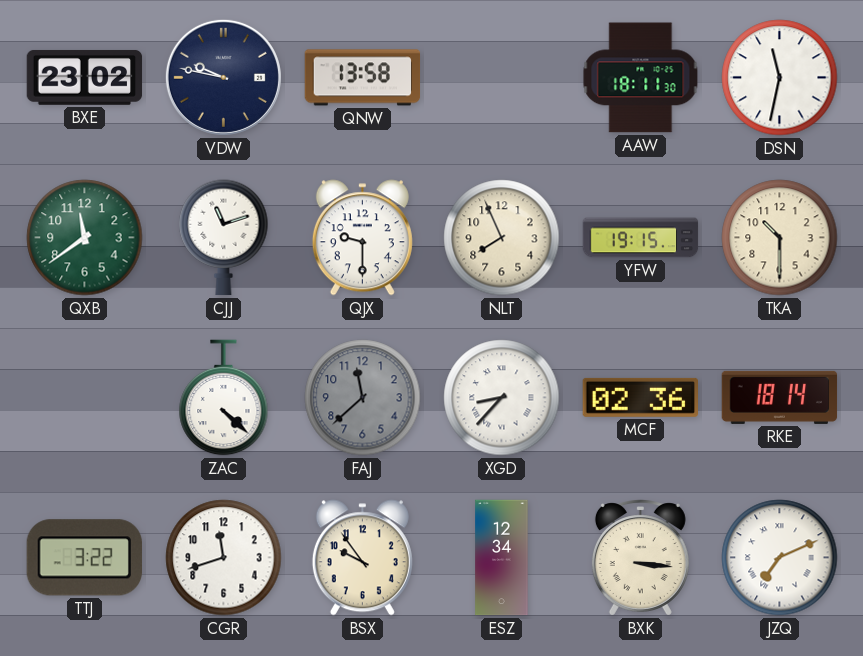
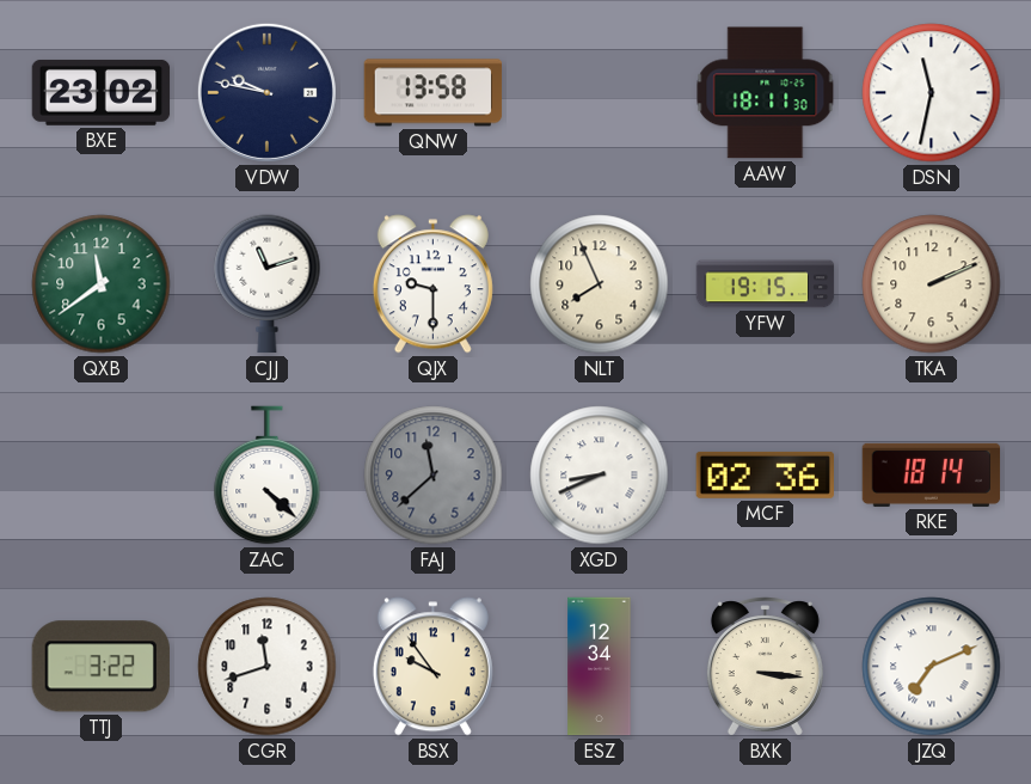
TKA: 10:30 -> 2:11 (932, 284)
XGD: 8:37 -> 8:41 (600, 476)
